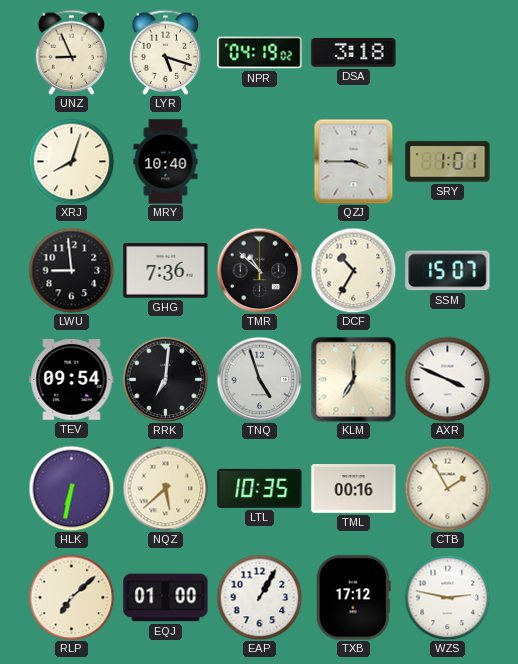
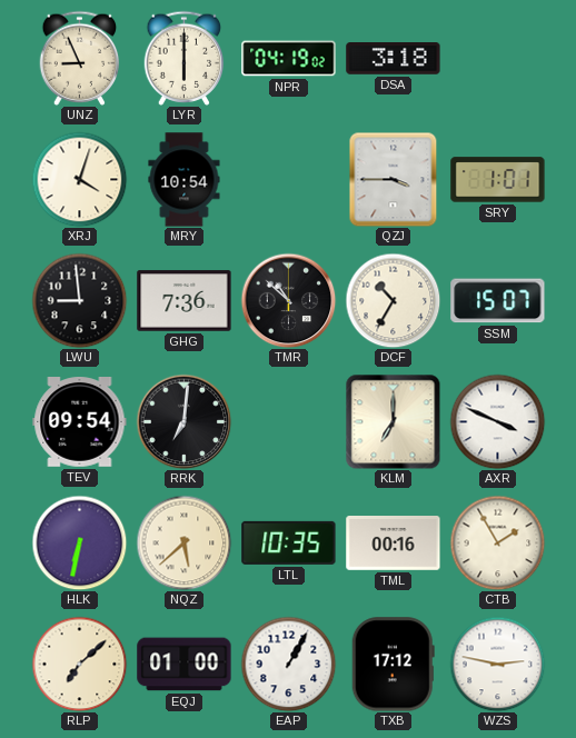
LYR: 5:18 -> 6:00 (185, 58)
XRJ: 8:03 -> 4:03 (79, 179)
MRY: 10:40 -> 10:54 (185, 180)
TNQ: 4:57 -> none (259, 379)
